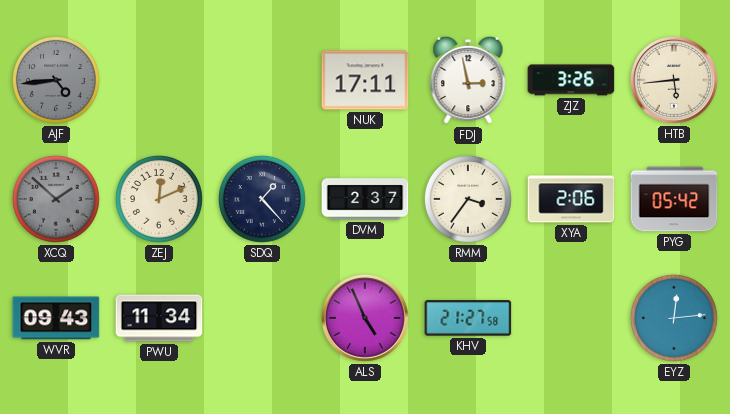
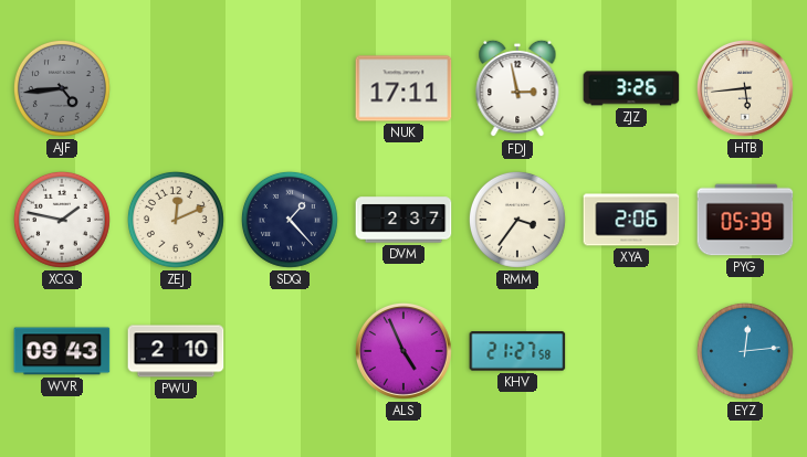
XCQ: 1:52 -> 1:47 (62, 220)
XCQ dial: grey -> white (62, 220)
PYG: 05:42 -> 05:39 (745, 220)
PWU: 11:34 -> 2:10 (176, 351)
